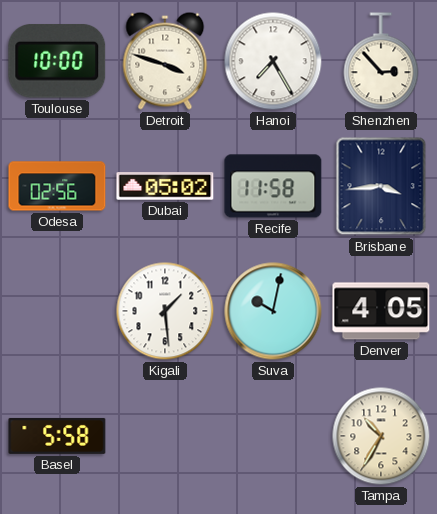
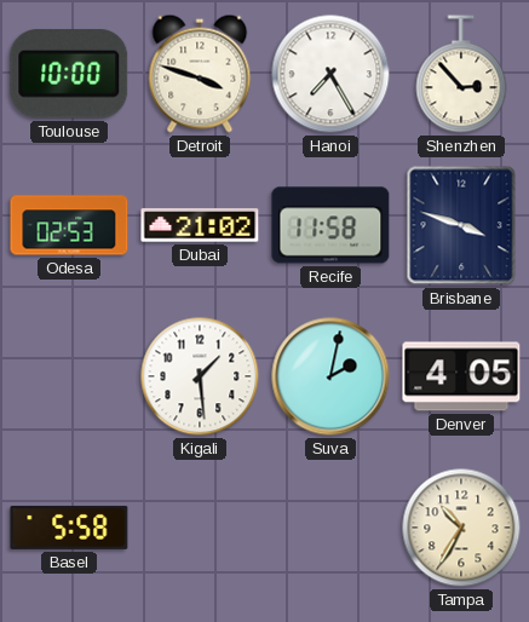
Odesa: 02:56 -> 02:53 (69, 225)
Dubai: 05:02 -> 21:02 (200, 225)
Brisbane: 3:44 -> 3:48 (461, 225)
Suva: 10:02 -> 2:02 (330, 376)
